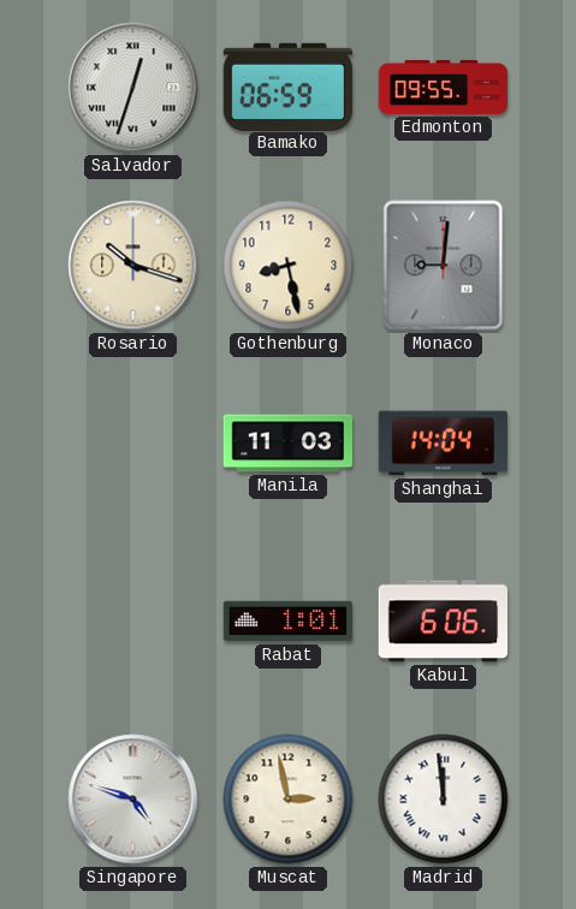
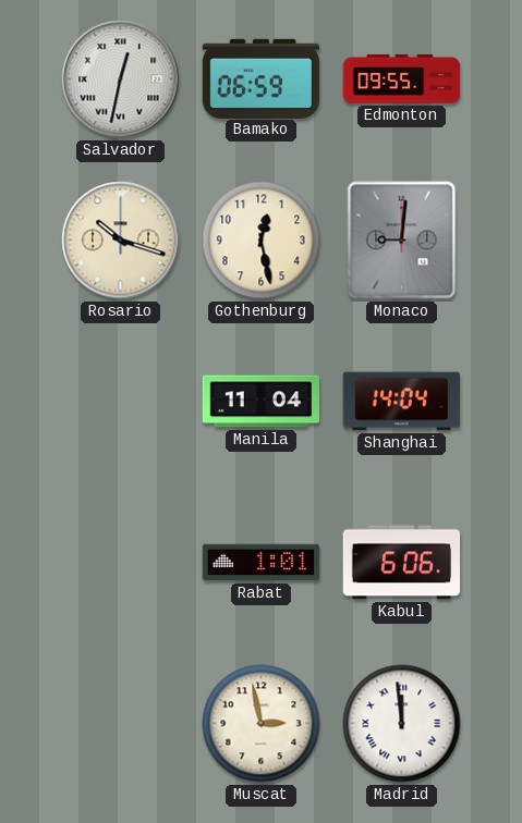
Salvador: 12:33 -> 12:32 (121, 79)
Gothenburg: 8:28 -> 12:28 (262, 241)
Manila: 11:03 -> 11:04 (262, 402)
Singapore: 4:48 -> none (133, 800)
